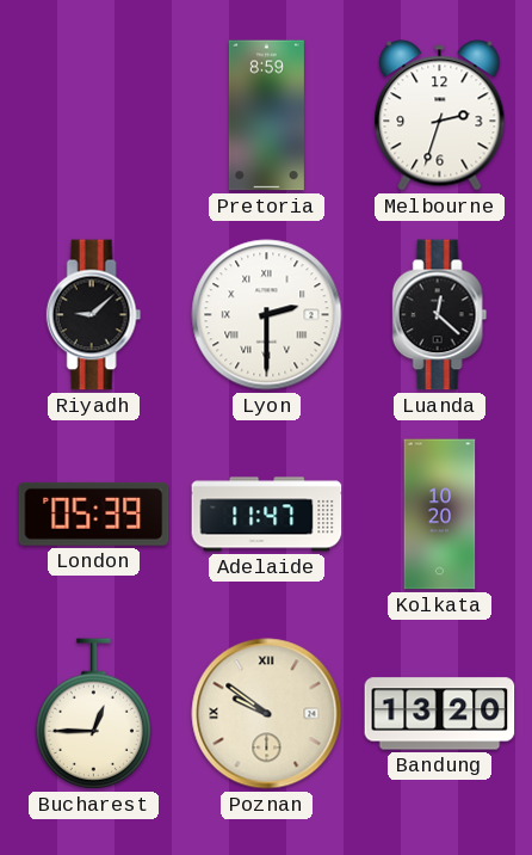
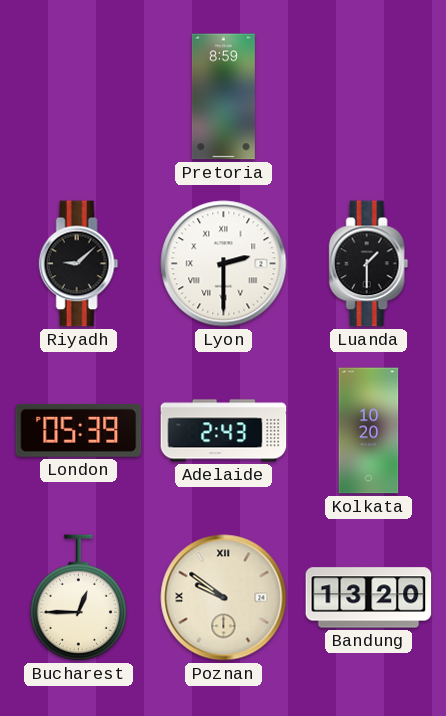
Melbourne: 2:33 -> none (440, 116)
Luanda: 12:22 -> 1:30 (369, 264)
Adelaide: 11:47 -> 2:43 (224, 431)
